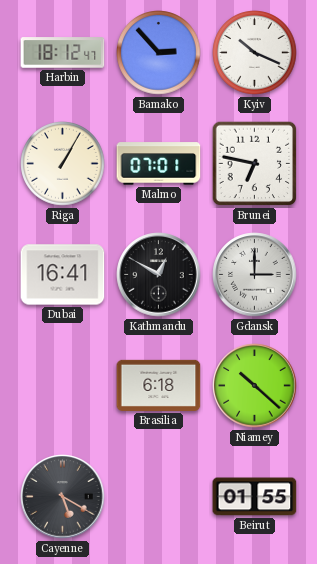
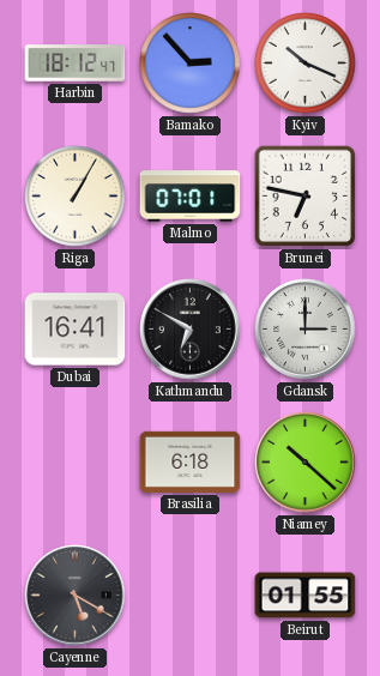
Kathmandu: 12:50 -> 6:50 (191, 330)
